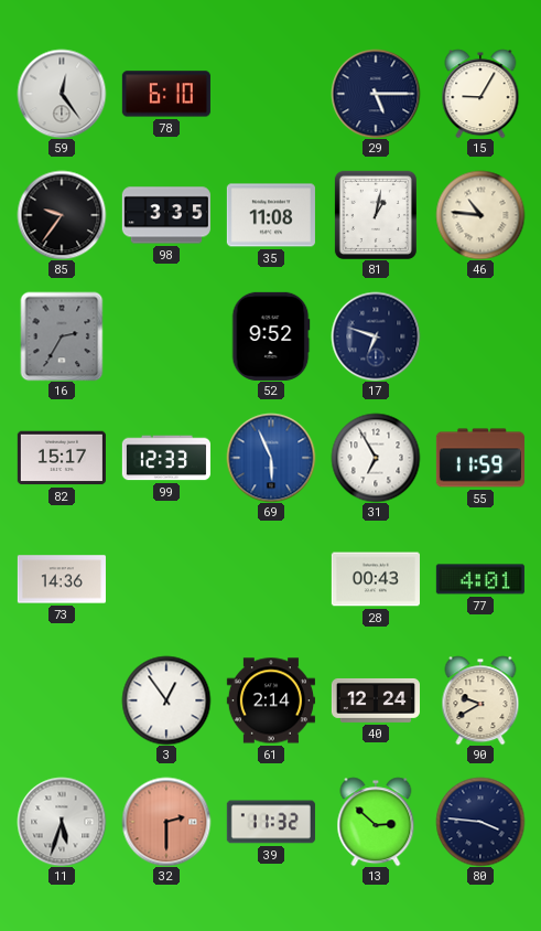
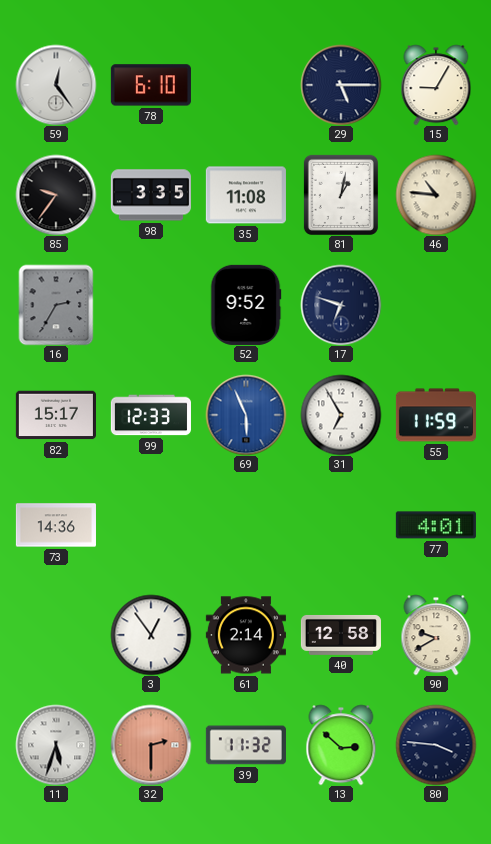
28: 00:43 -> none (376, 579)
40: 12:24 -> 12:58 (341, 635)
